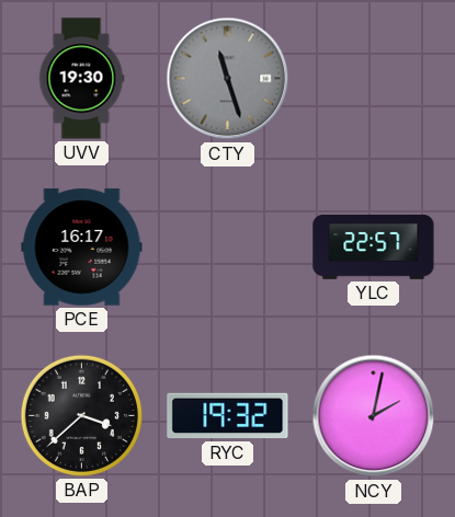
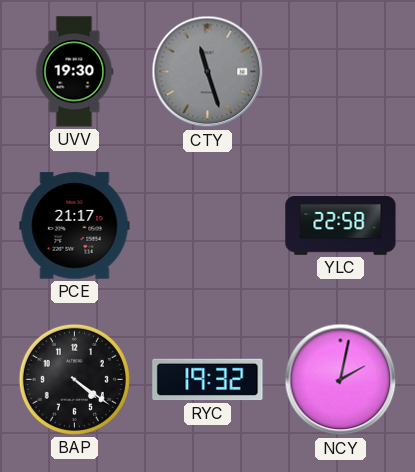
PCE: 16:17 -> 21:17 (75, 226)
YLC: 22:57 -> 22:58 (341, 226)
BAP: 3:38 -> 4:21 (74, 379)
